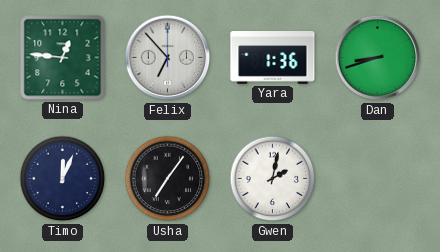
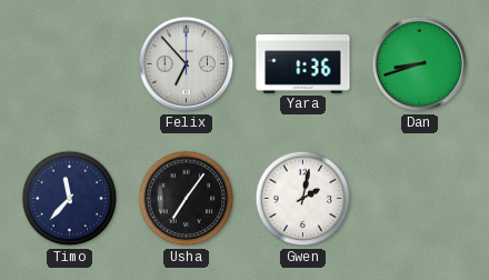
Nina: 12:46 -> none (63, 58)
Timo: 12:04 -> 11:37 (70, 199)
